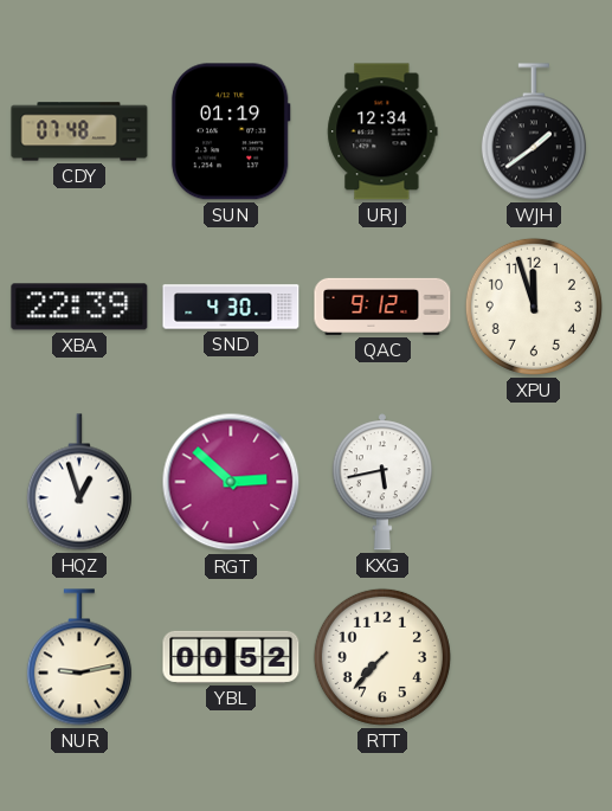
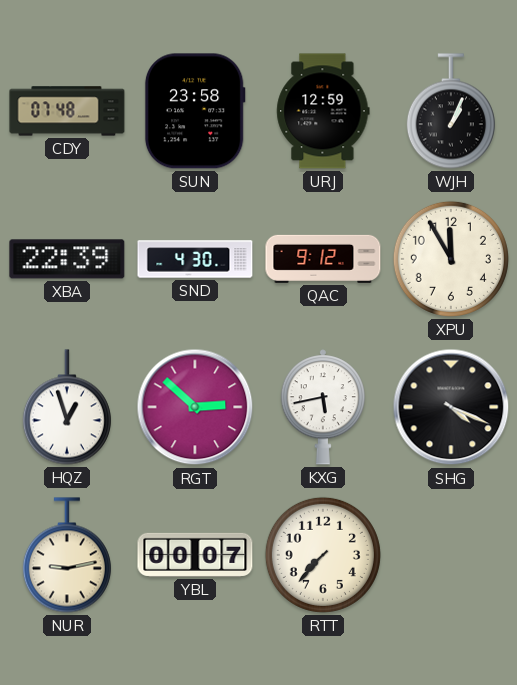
SUN: 01:19 -> 23:58 (195, 111)
URJ: 12:34 -> 12:59 (323, 111)
WJH: 1:39 -> 1:04 (451, 111)
XPU: 11:57 -> 11:55 (451, 259)
SHG: none -> 4:19 (451, 407)
YBL: 00:52 -> 00:07 (195, 555)
